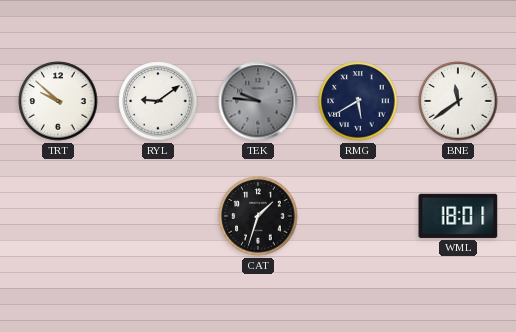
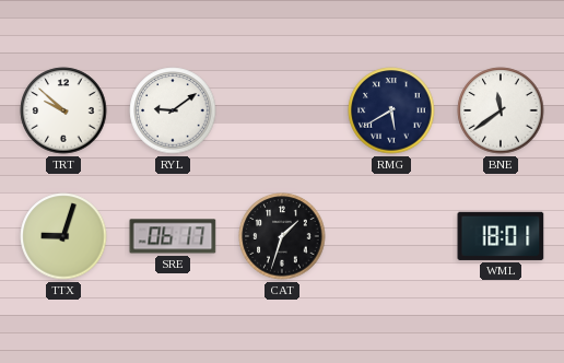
TEK: 9:46 -> none (258, 101)
TTX: none -> 9:03 (63, 236)
SRE: none -> 06:17 (173, 236)
